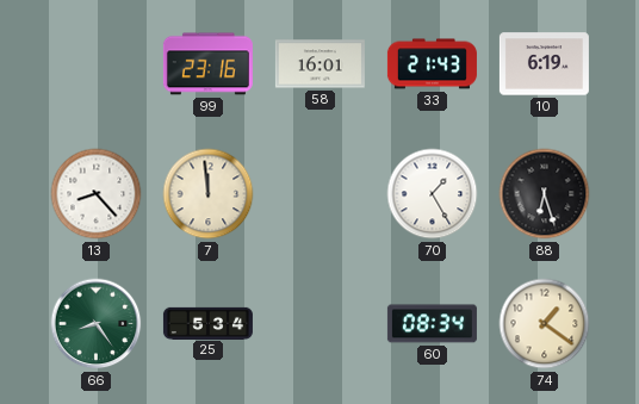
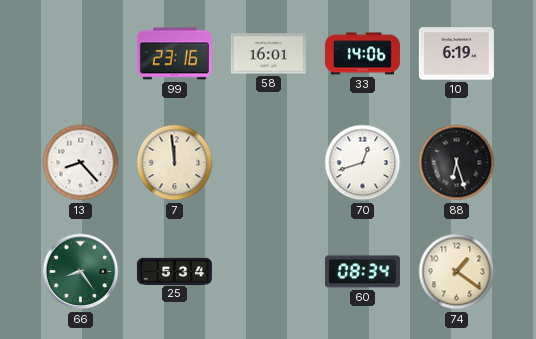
33: 21:43 -> 14:06 (362, 54)
70: 1:25 -> 12:42 (363, 163)
